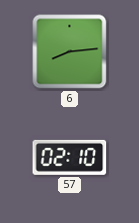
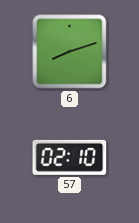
6: 8:14 -> 8:12 (70, 52)
